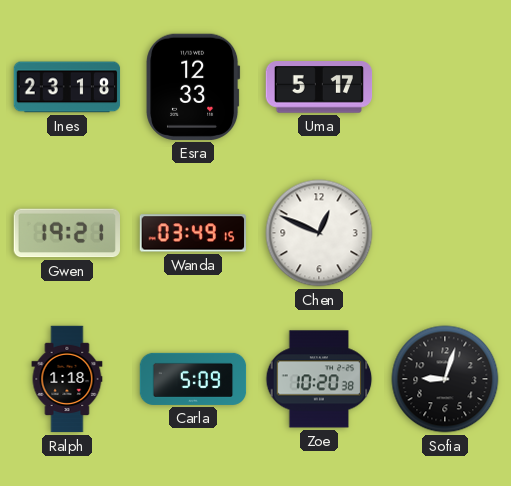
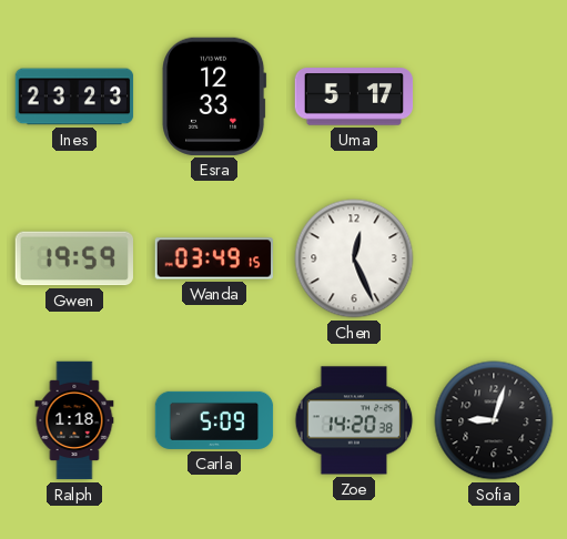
Ines: 23:18 -> 23:23 (74, 96)
Gwen: 19:21 -> 19:59 (73, 258)
Chen: 12:49 -> 12:26 (354, 258)
Zoe: 10:20 -> 14:20 (354, 420)
